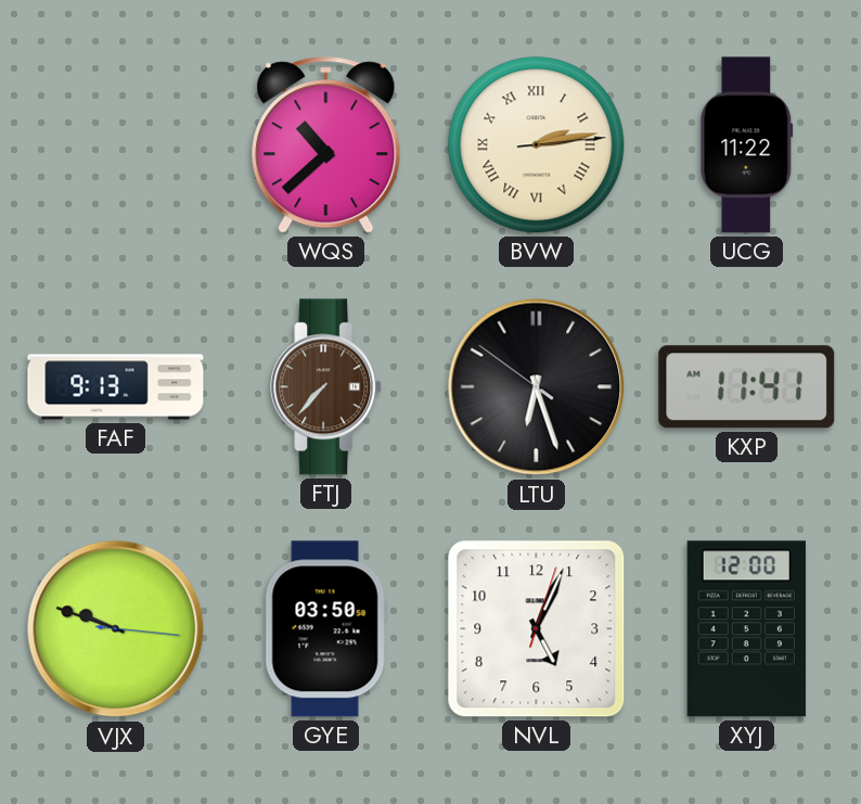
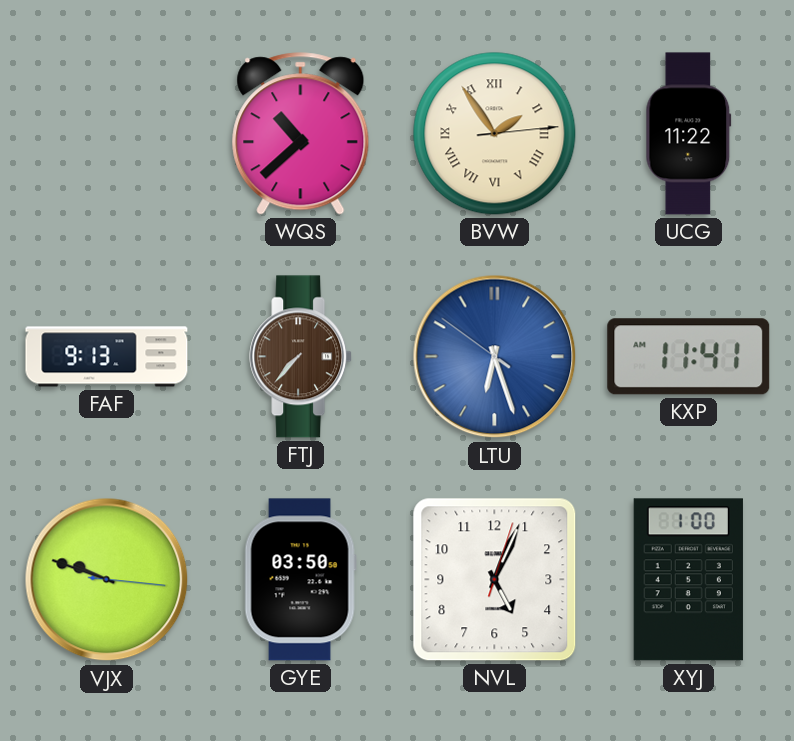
BVW: 2:13 -> 1:54 (495, 134)
LTU dial: black -> blue (495, 357)
XYJ: 12:00 -> 1:00 (688, 580)
